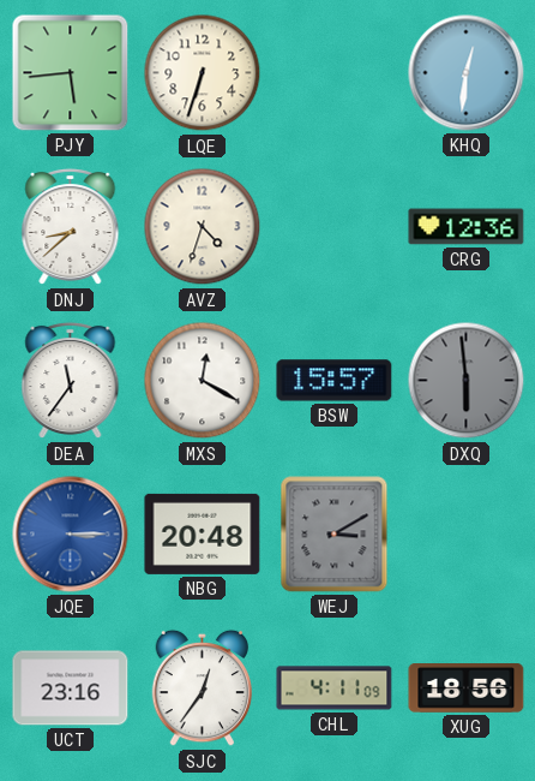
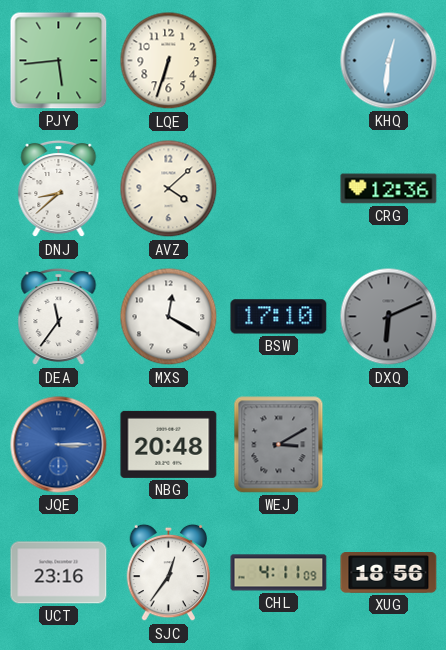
AVZ: 4:33 -> 4:08 (169, 189)
BSW: 15:57 -> 17:10 (279, 317)
DXQ: 5:59 -> 6:11 (389, 317)
